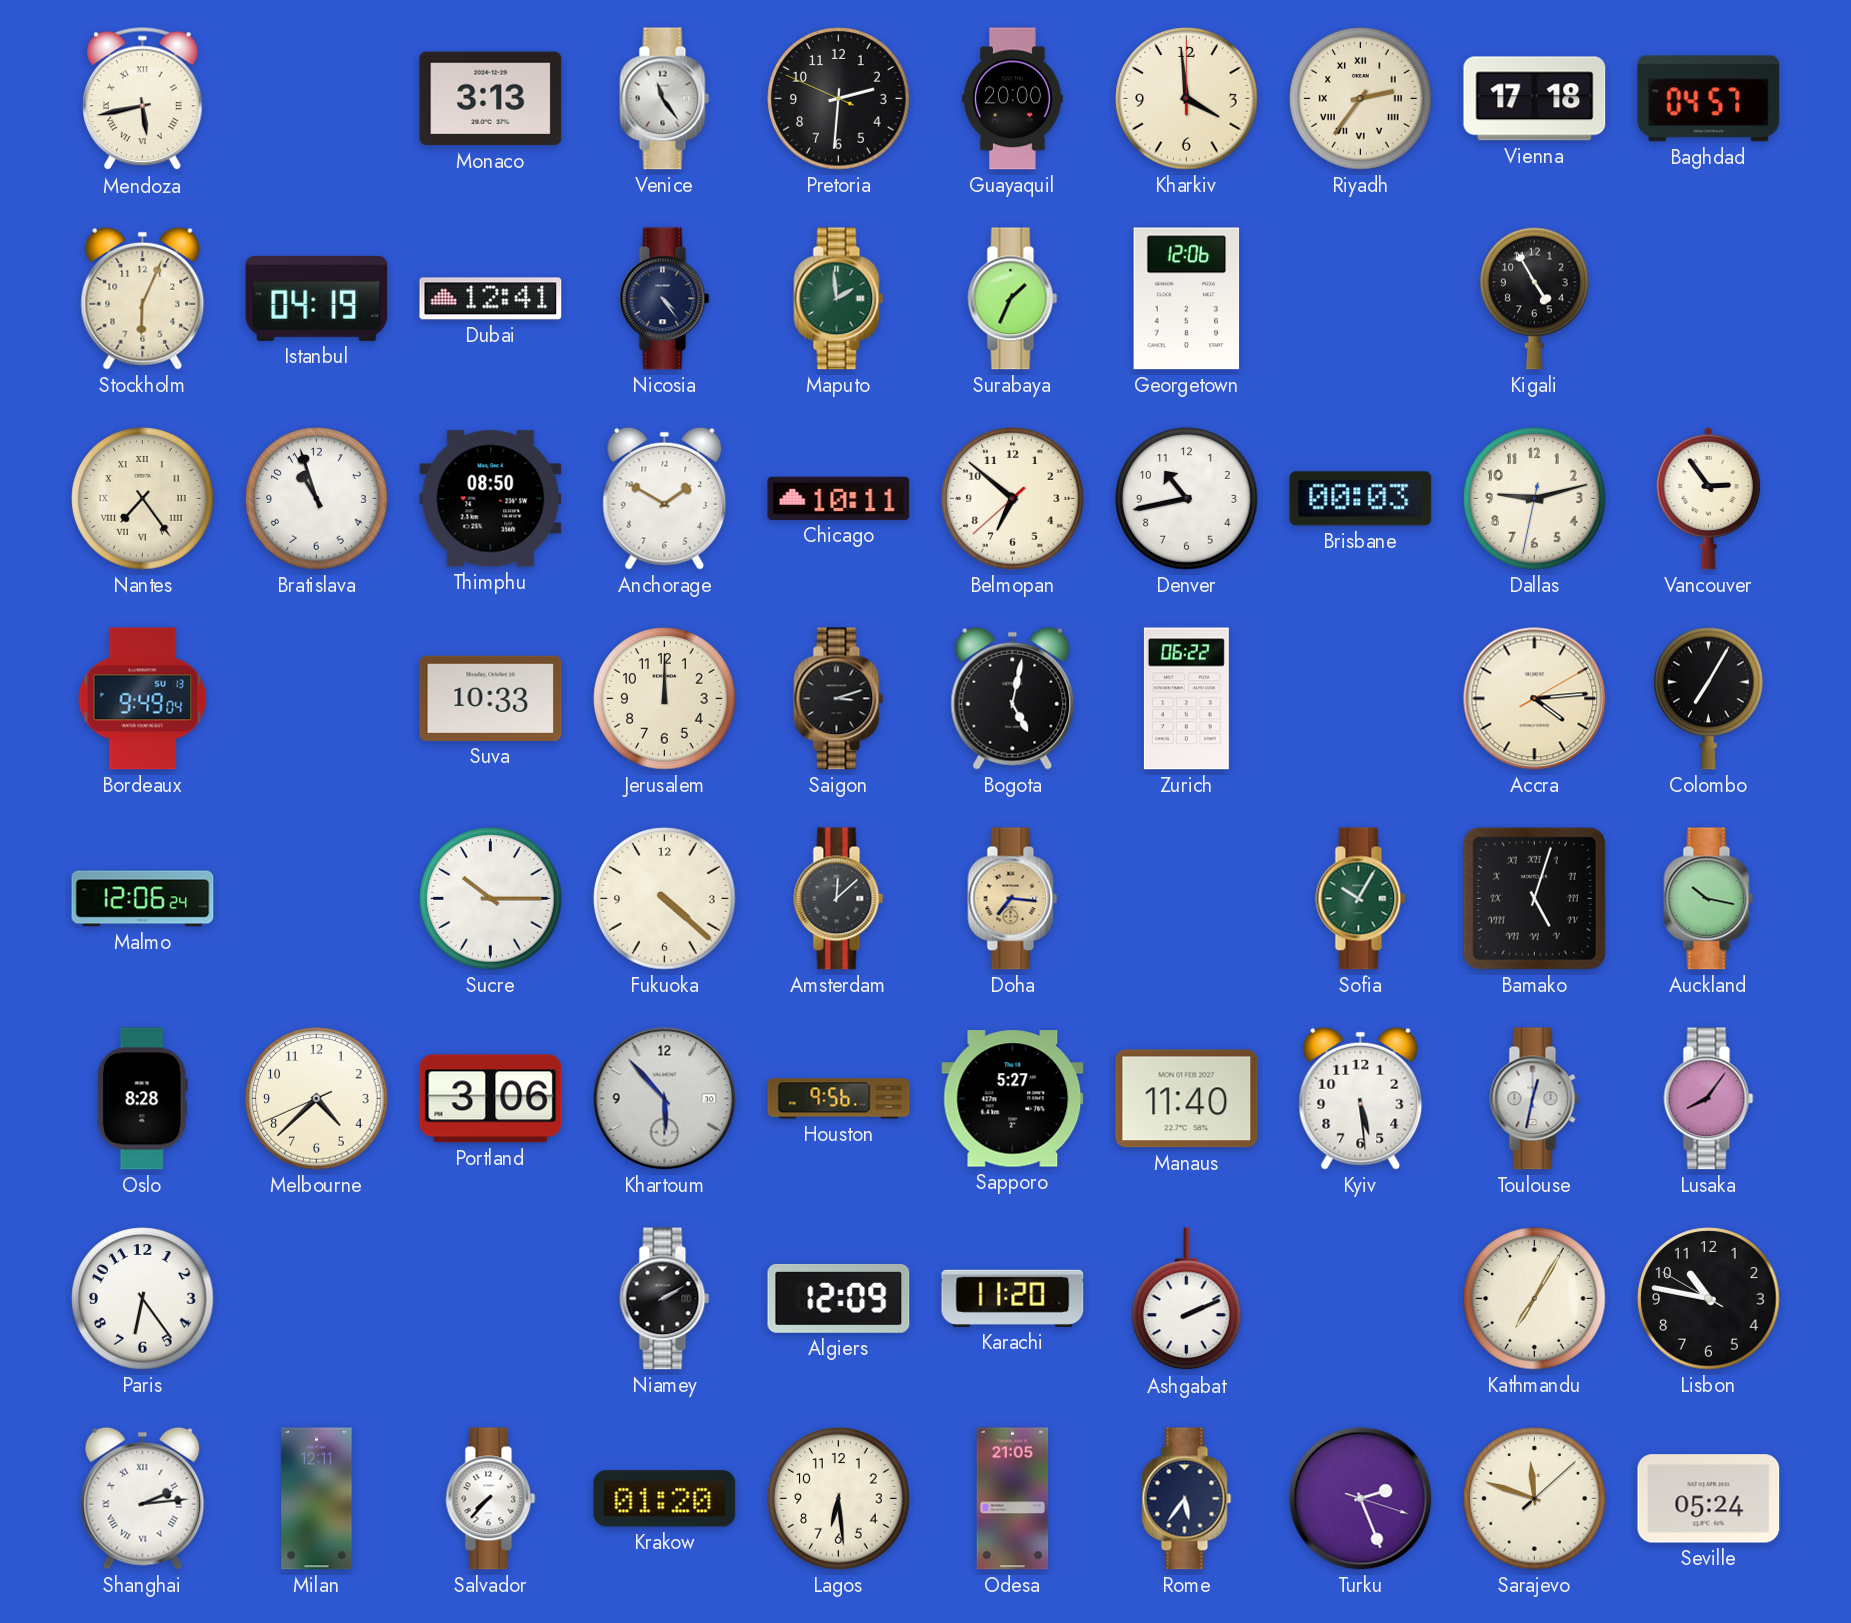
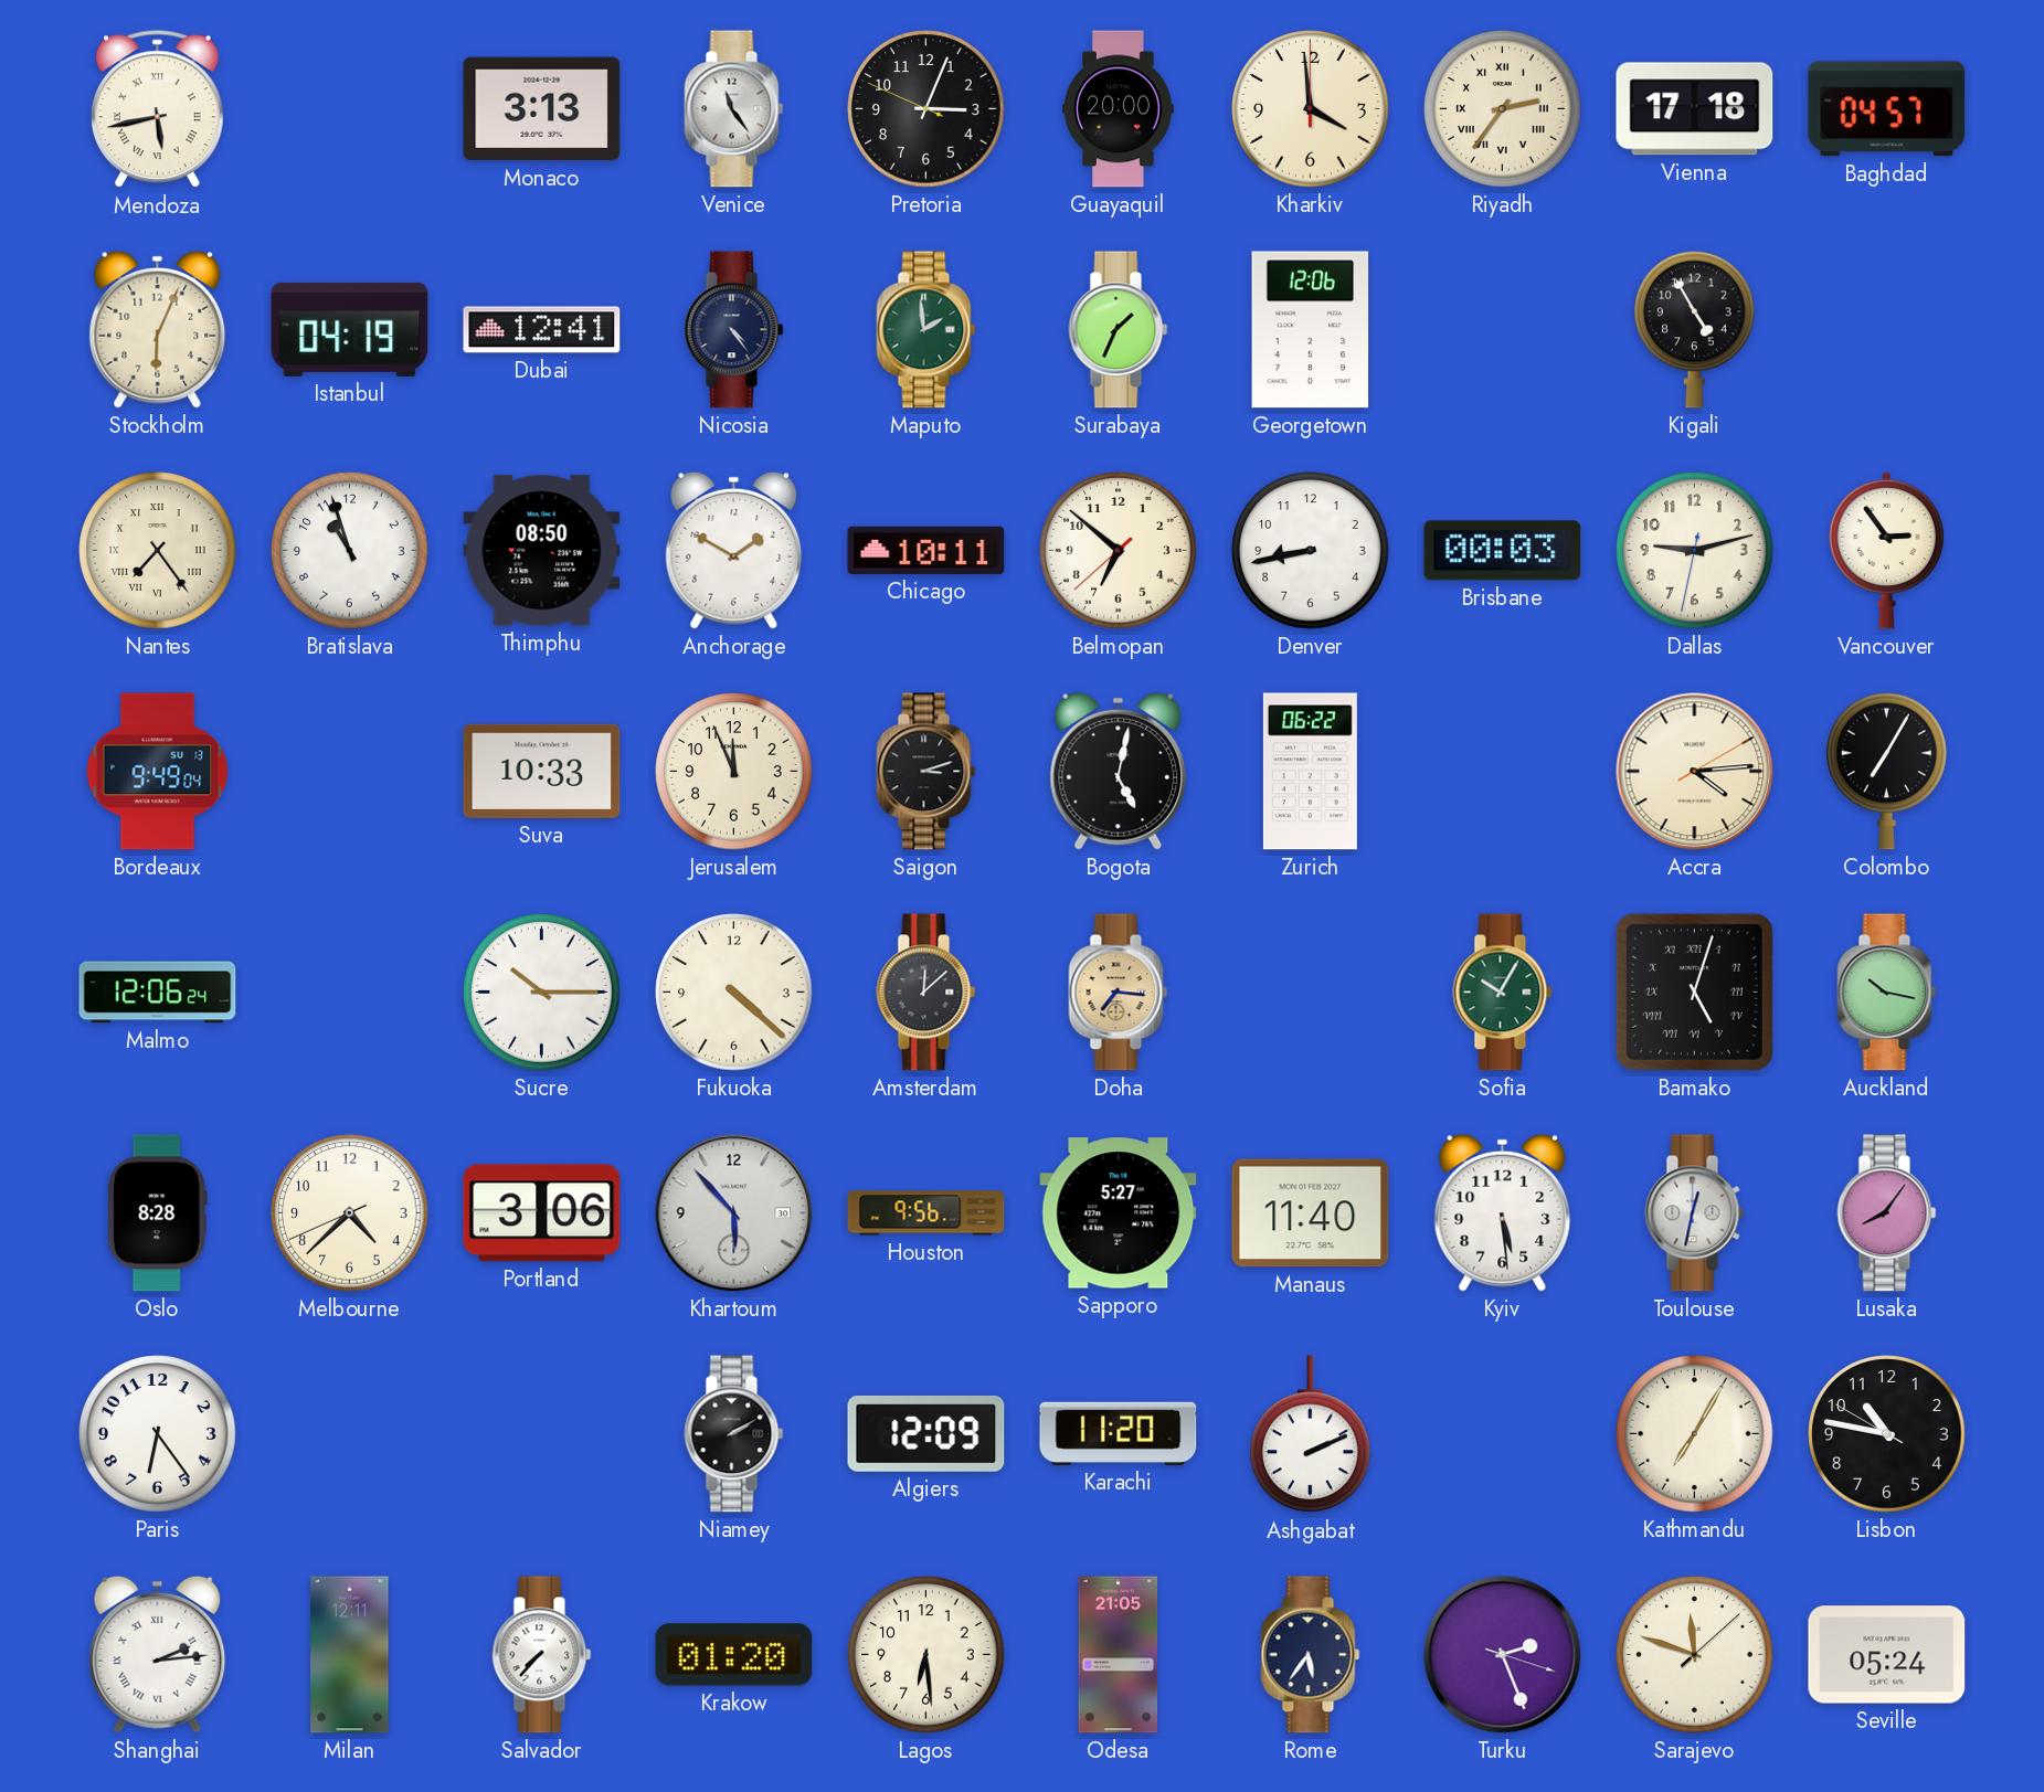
Pretoria: 2:30 -> 3:03 (926, 109)
Denver: 10:43 -> 8:43 (1311, 551)
Jerusalem: 12:00 -> 11:56 (734, 772)
